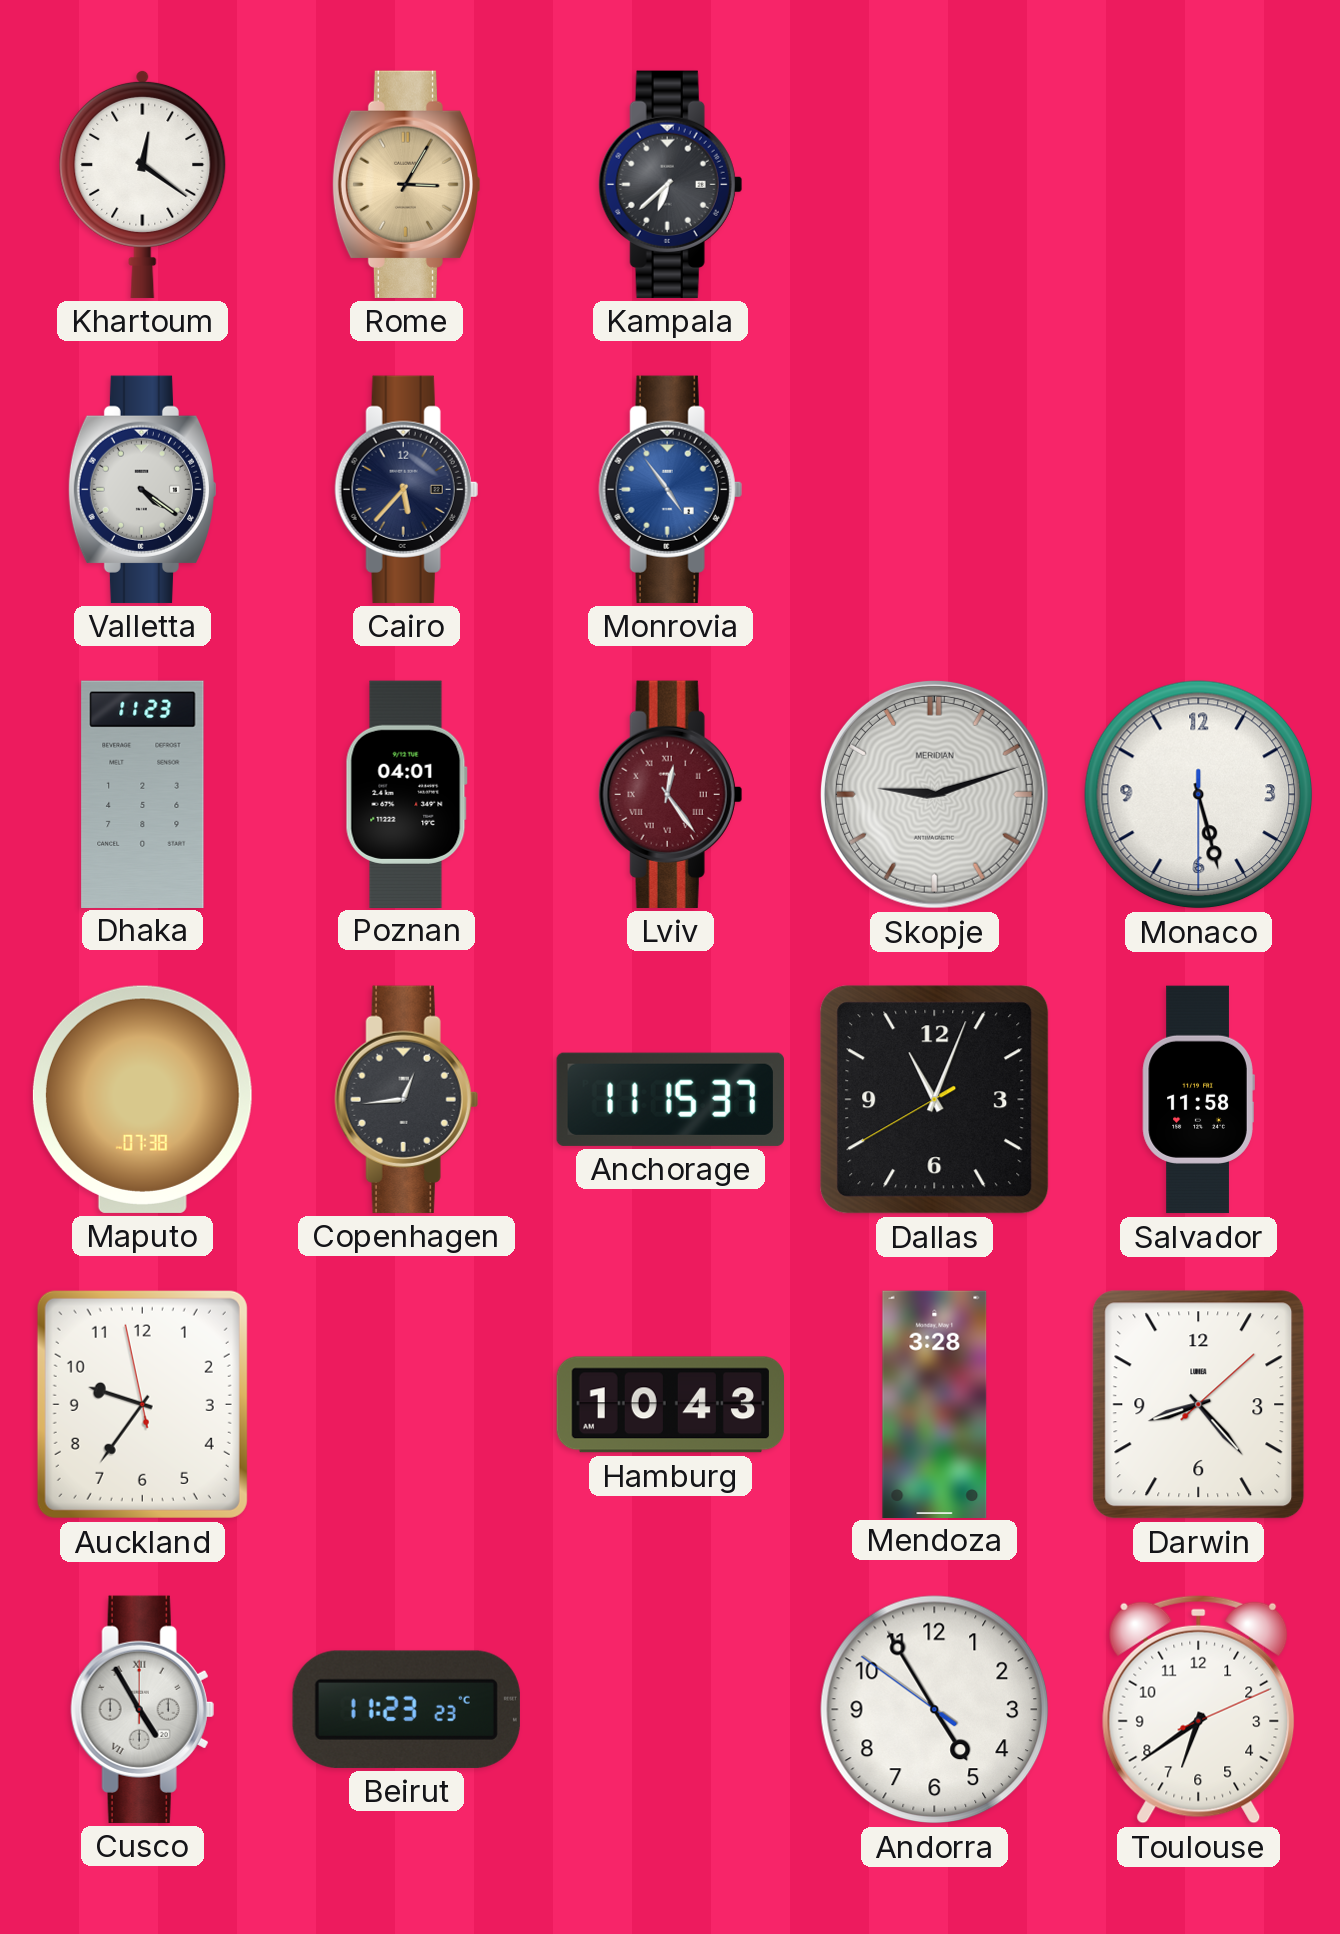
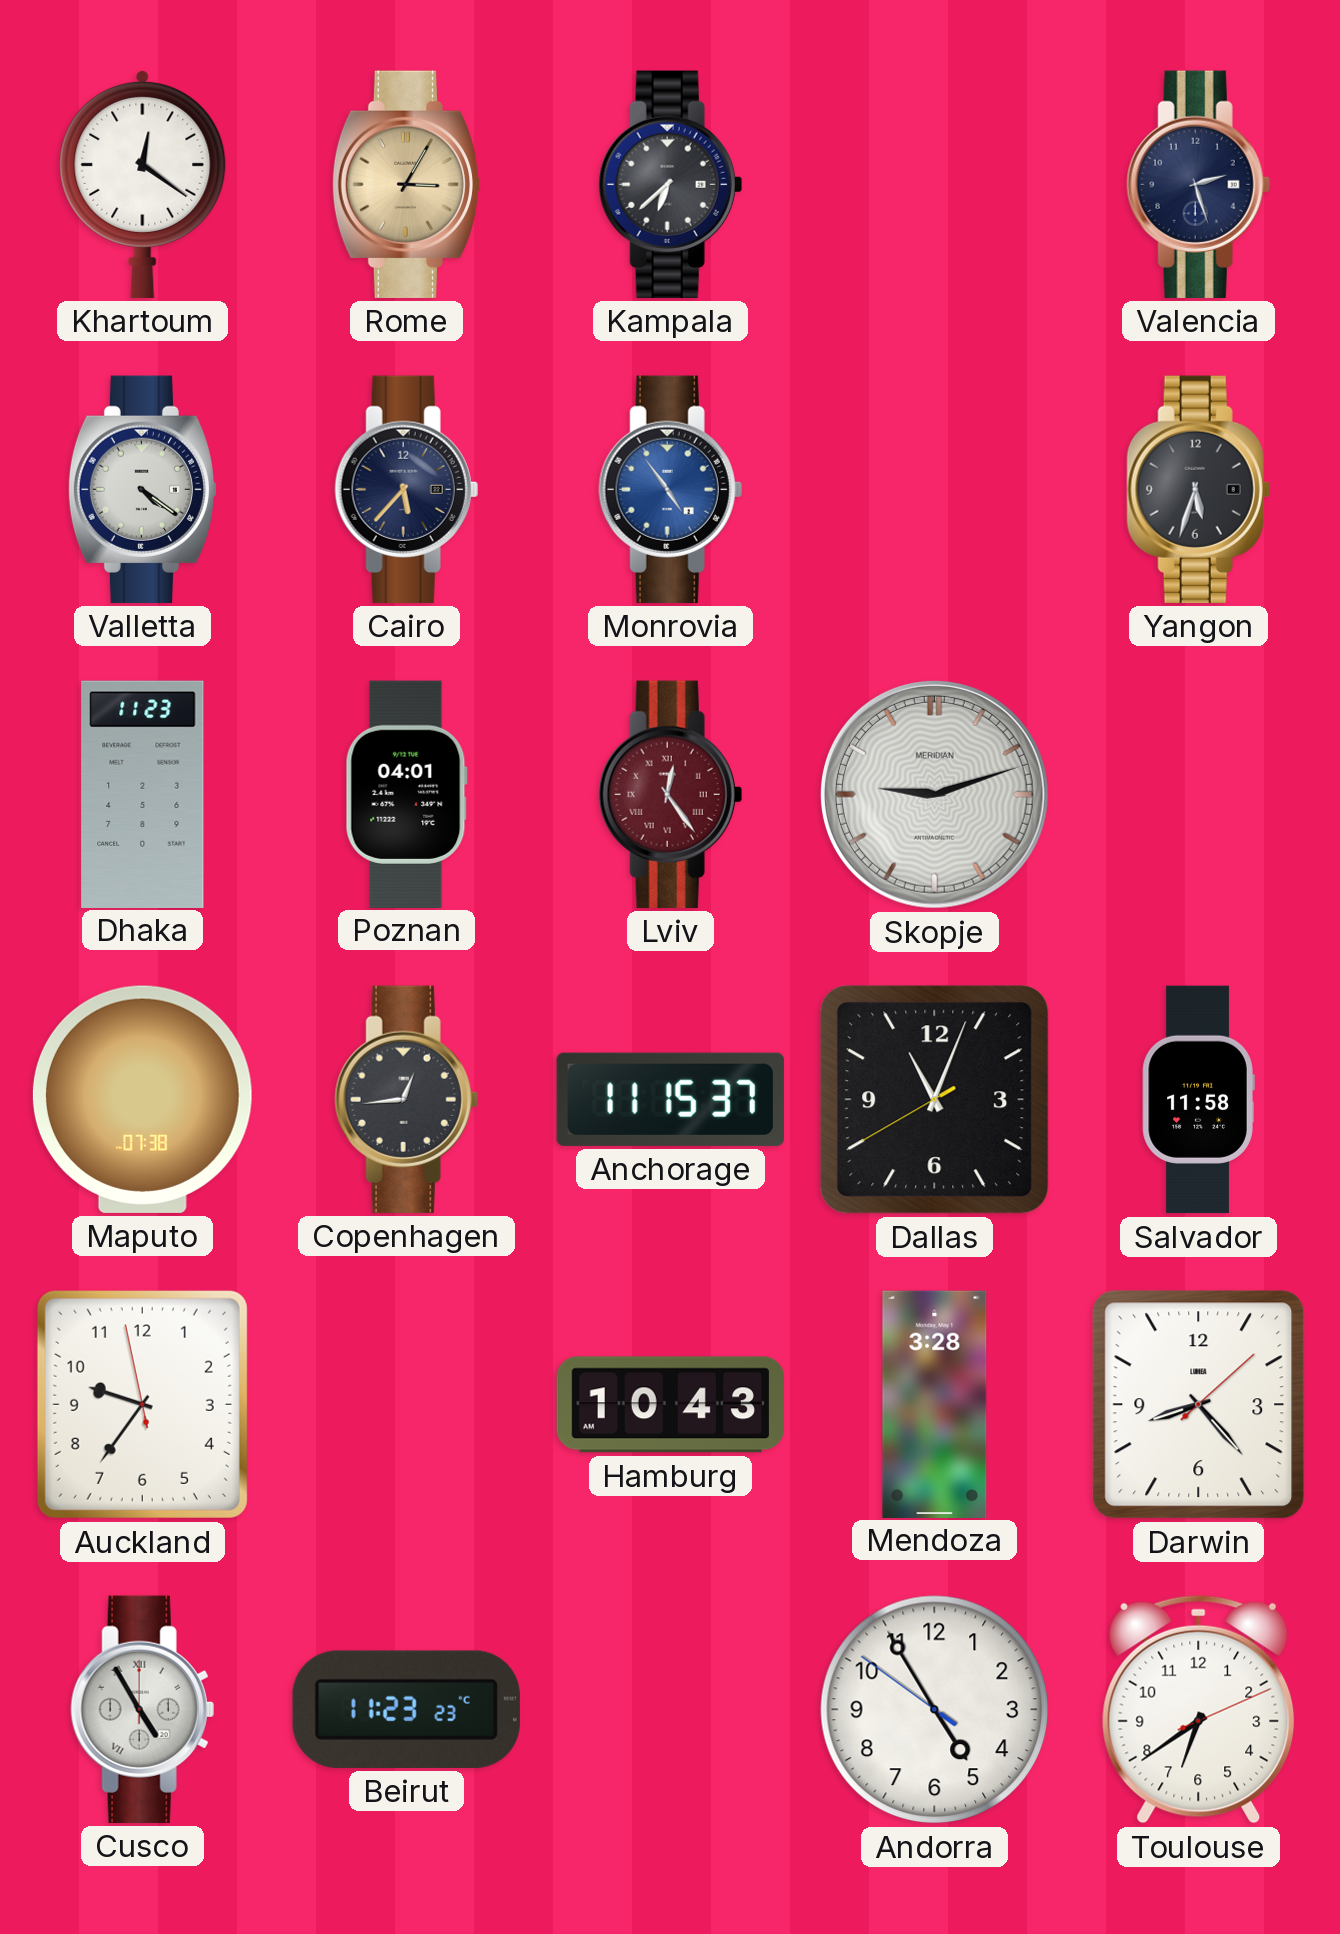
Valencia: none -> 2:27 (1198, 184)
Yangon: none -> 5:33 (1198, 489)
Monaco: 5:27 -> none (1199, 795)
